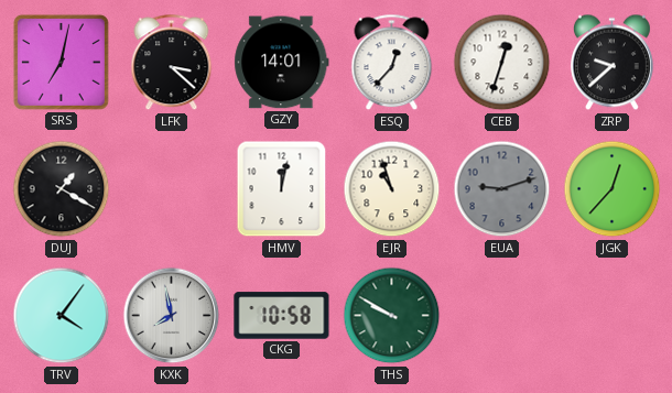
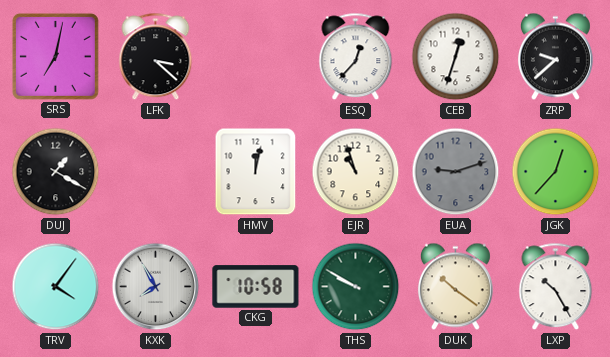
GZY: 14:01 -> none (282, 63)
KXK: 7:58 -> 7:55 (156, 287)
DUK: none -> 10:21 (455, 287)
LXP: none -> 10:25 (556, 287)
